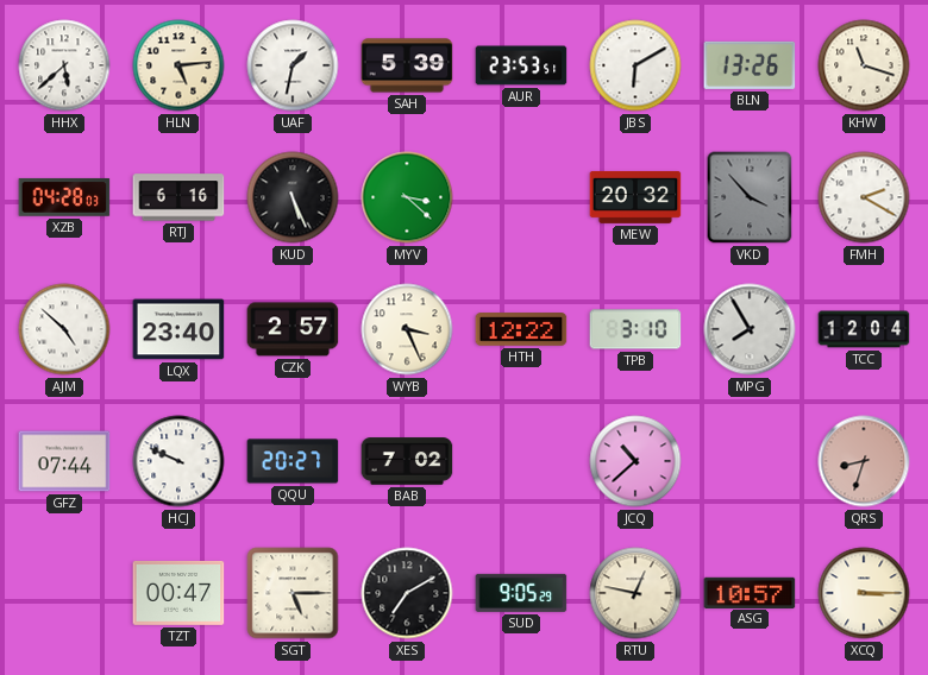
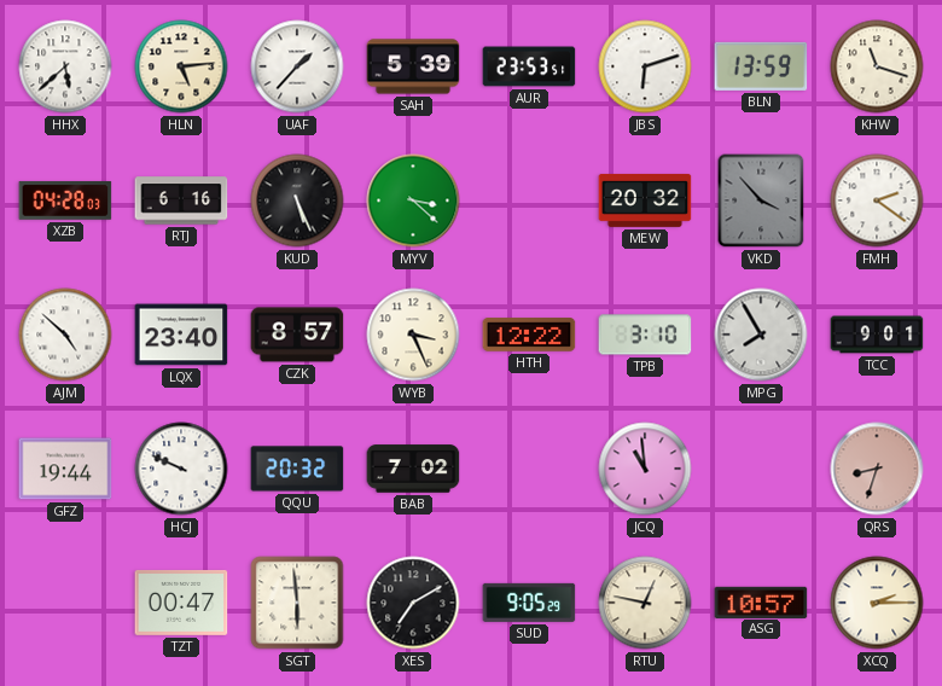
UAF: 1:32 -> 1:37 (297, 66)
JBS: 6:10 -> 6:12 (645, 66)
BLN: 13:26 -> 13:59 (761, 66)
FMH: 2:20 -> 2:21 (877, 200)
CZK: 2:57 -> 8:57 (297, 335)
TCC: 12:04 -> 9:01 (877, 335)
GFZ: 07:44 -> 19:44 (65, 469)
QQU: 20:27 -> 20:32 (297, 469)
JCQ: 10:38 -> 10:59 (645, 469)
SGT: 5:15 -> 5:59 (297, 603)
XCQ: 3:15 -> 2:15 (877, 603)
